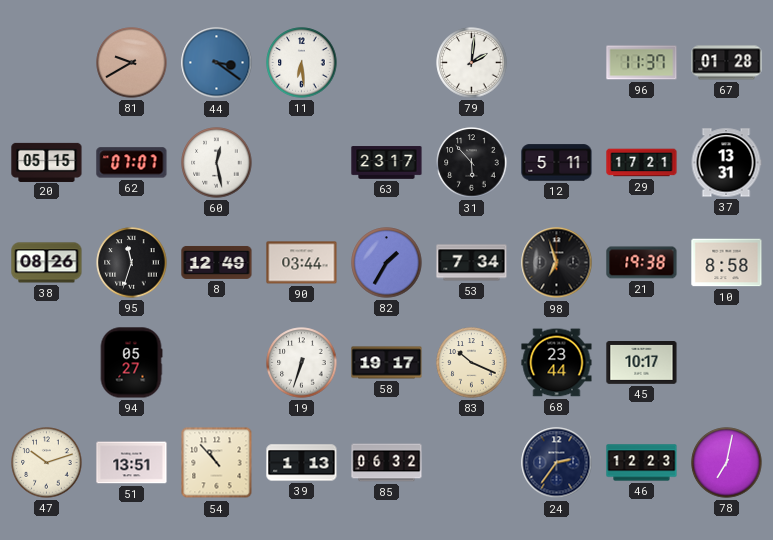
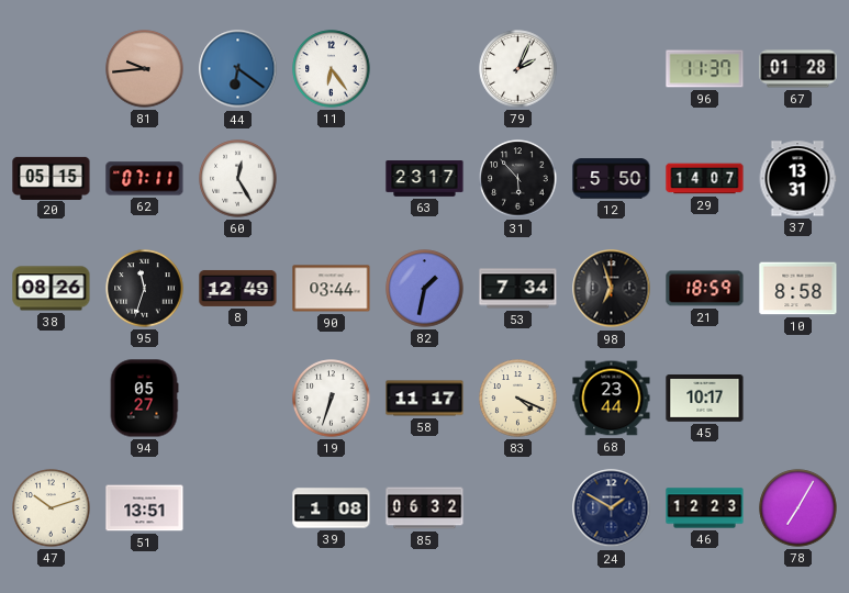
81: 9:40 -> 9:44 (145, 69)
44: 3:21 -> 6:21 (238, 69)
11: 6:29 -> 6:24 (332, 69)
79: 2:01 -> 2:04 (518, 69)
62: 07:07 -> 07:11 (145, 179)
60: 12:28 -> 12:25 (238, 179)
12: 5:11 -> 5:50 (612, 179)
29: 17:21 -> 14:07 (705, 179)
82: 1:35 -> 1:32 (425, 289)
21: 19:38 -> 18:59 (705, 289)
58: 19:17 -> 11:17 (425, 399)
83: 10:19 -> 4:19 (518, 399)
54: 10:53 -> none (217, 463)
39: 1:13 -> 1:08 (332, 508)
24: 2:36 -> 1:50 (612, 508)
78: 7:02 -> 7:05 (798, 508)
